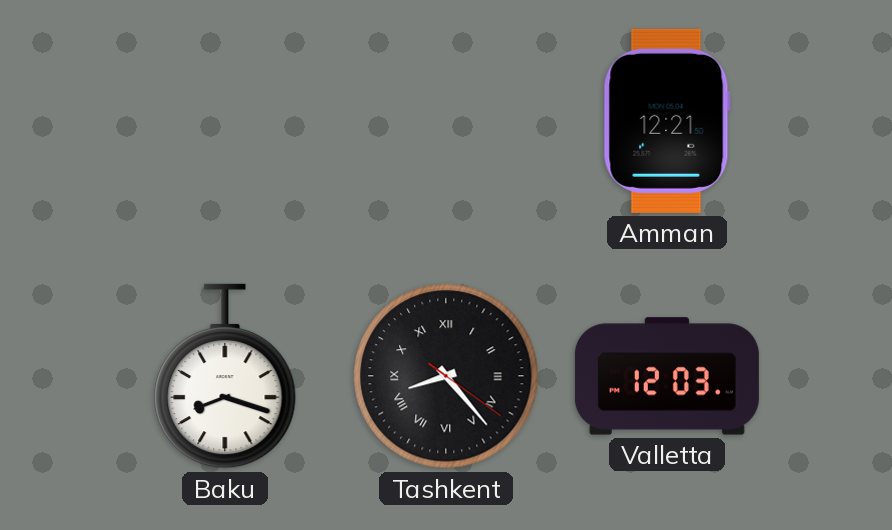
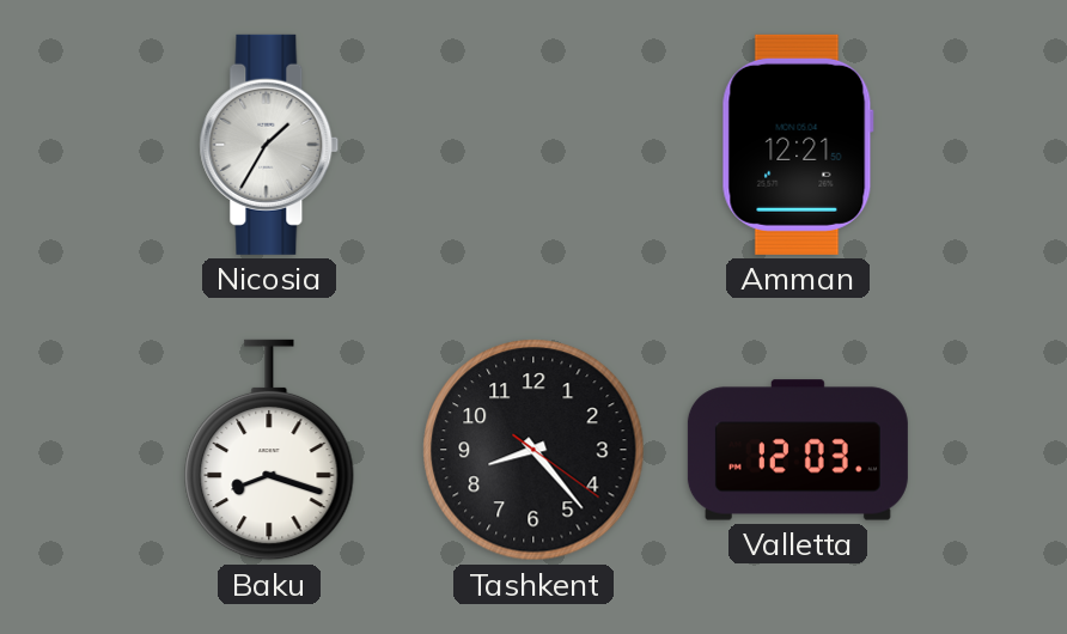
Nicosia: none -> 1:35 (269, 145)
Tashkent numerals: Roman -> Arabic (533, 450)
